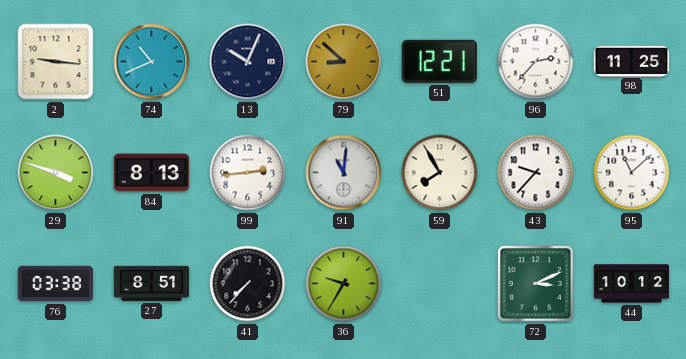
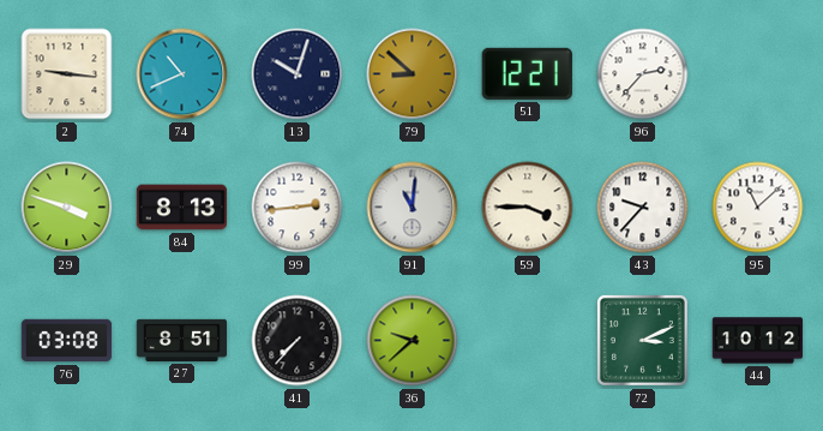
13: 10:04 -> 10:03 (298, 74)
98: 11:25 -> none (632, 61)
59: 7:55 -> 3:45 (528, 208)
76: 03:38 -> 03:08 (67, 341)
36: 9:35 -> 9:38 (413, 341)
